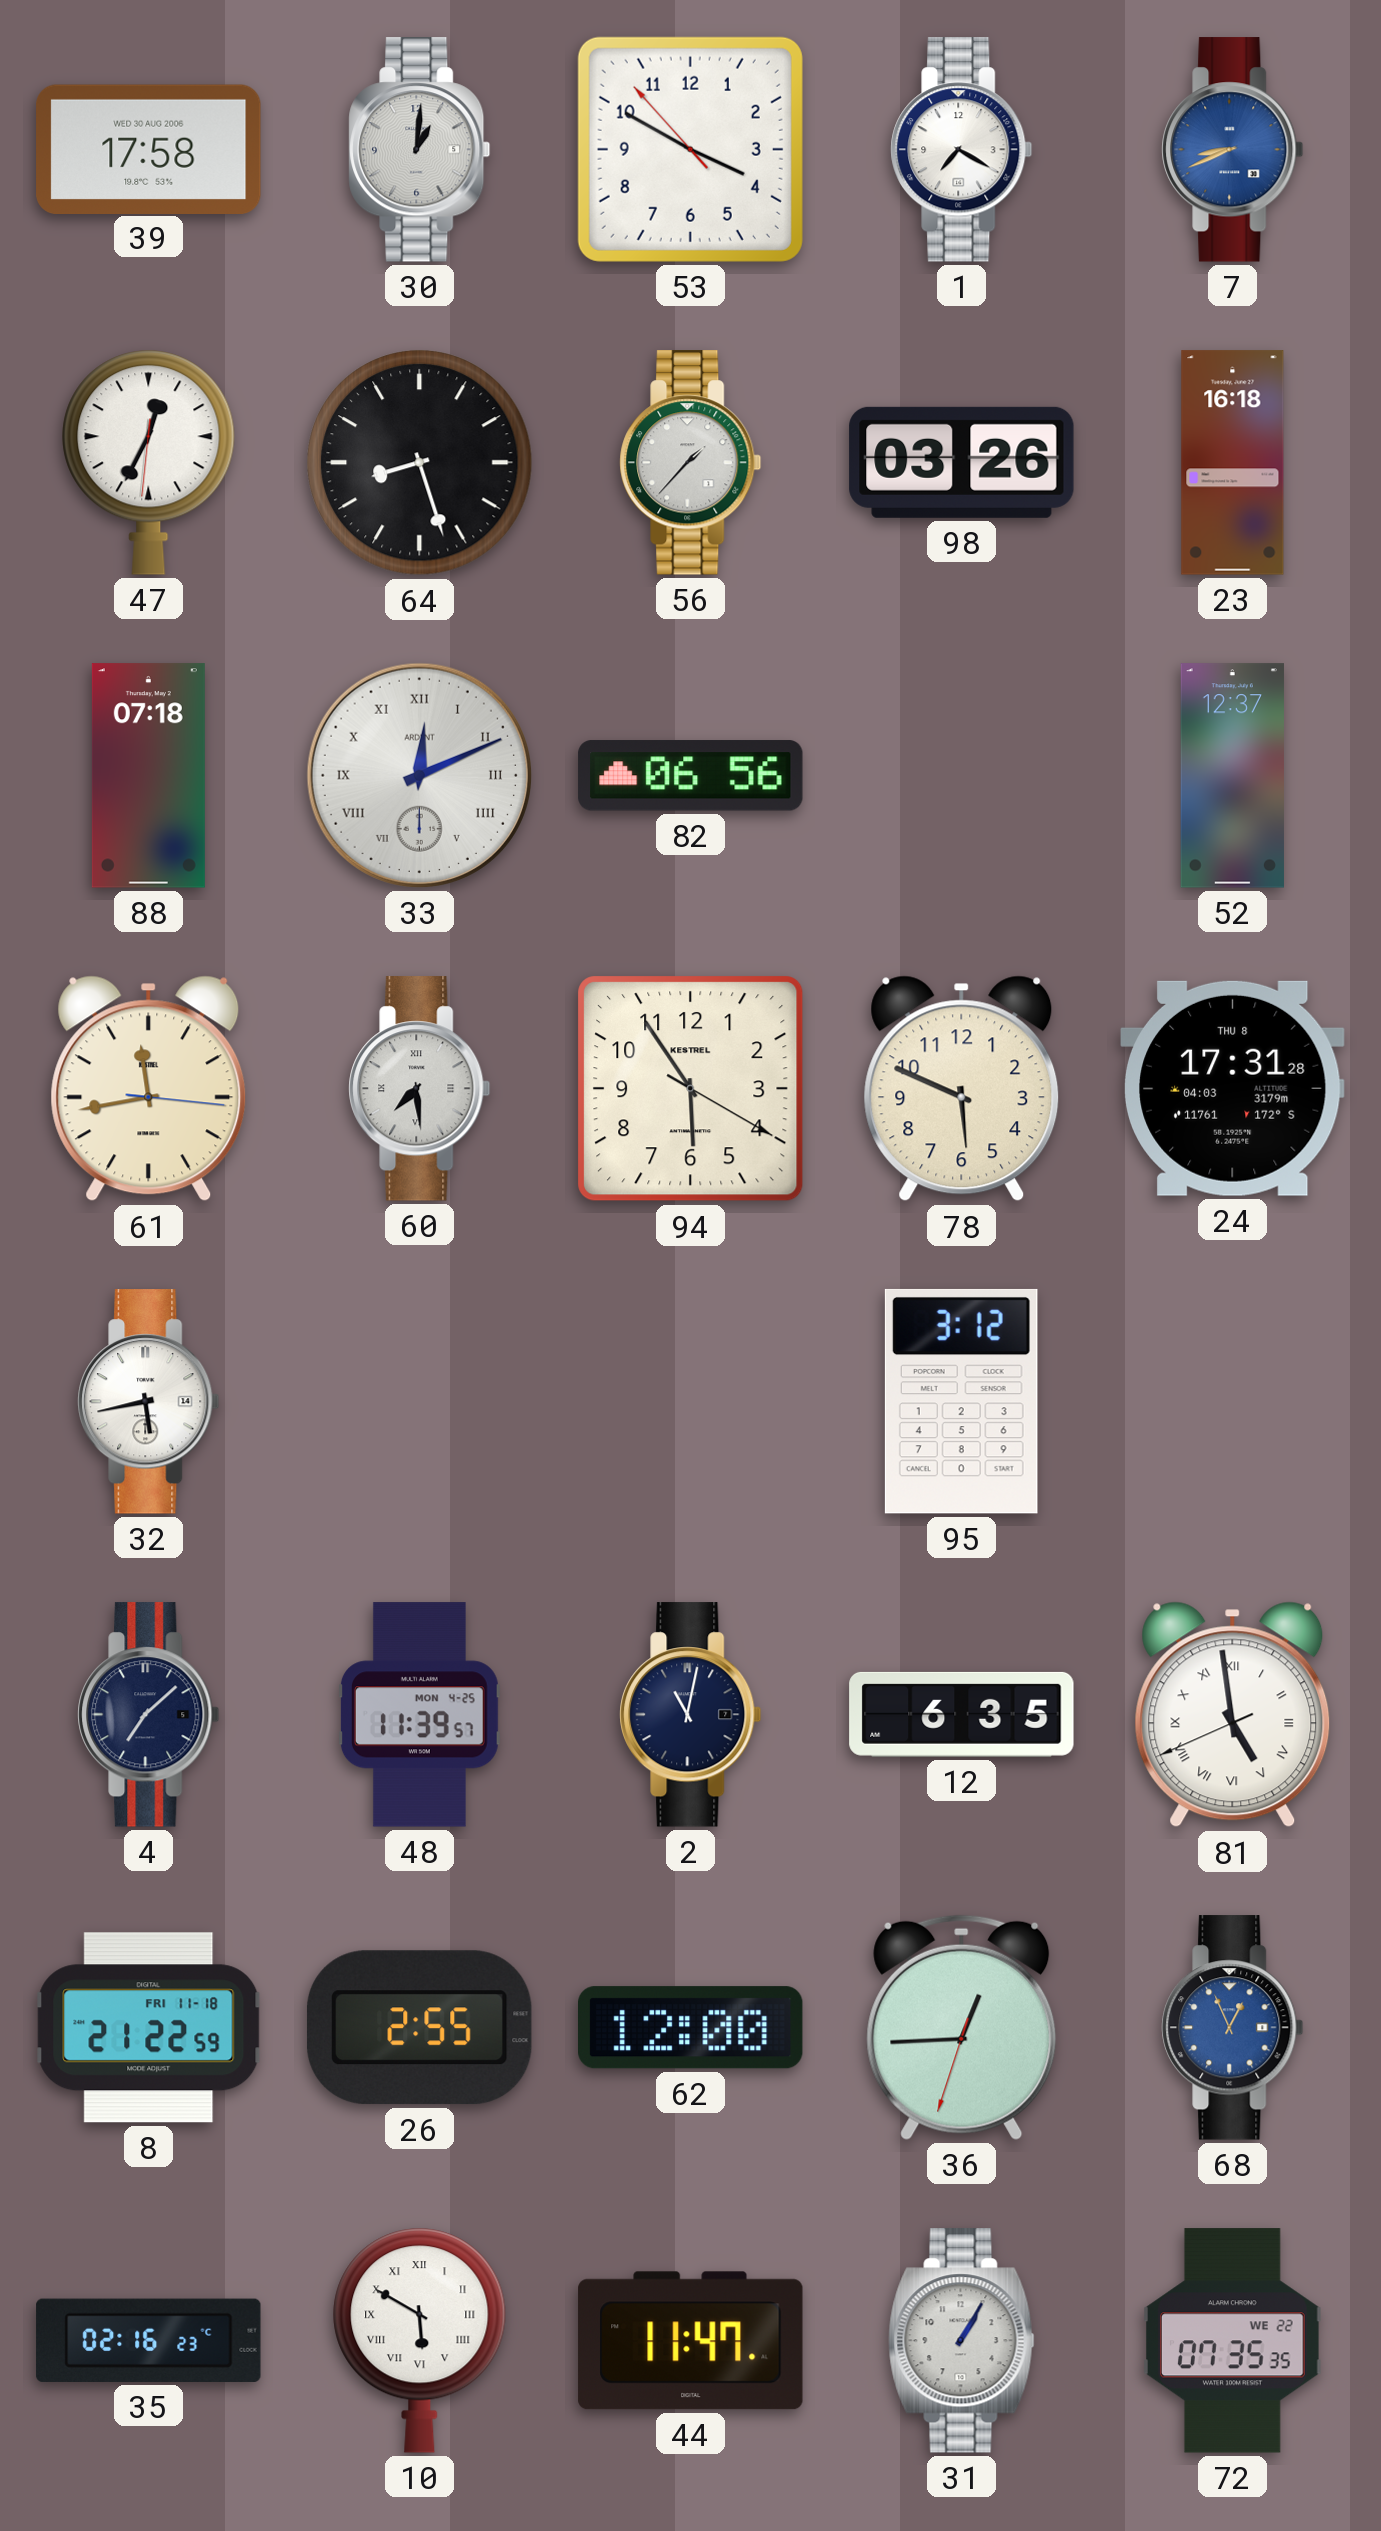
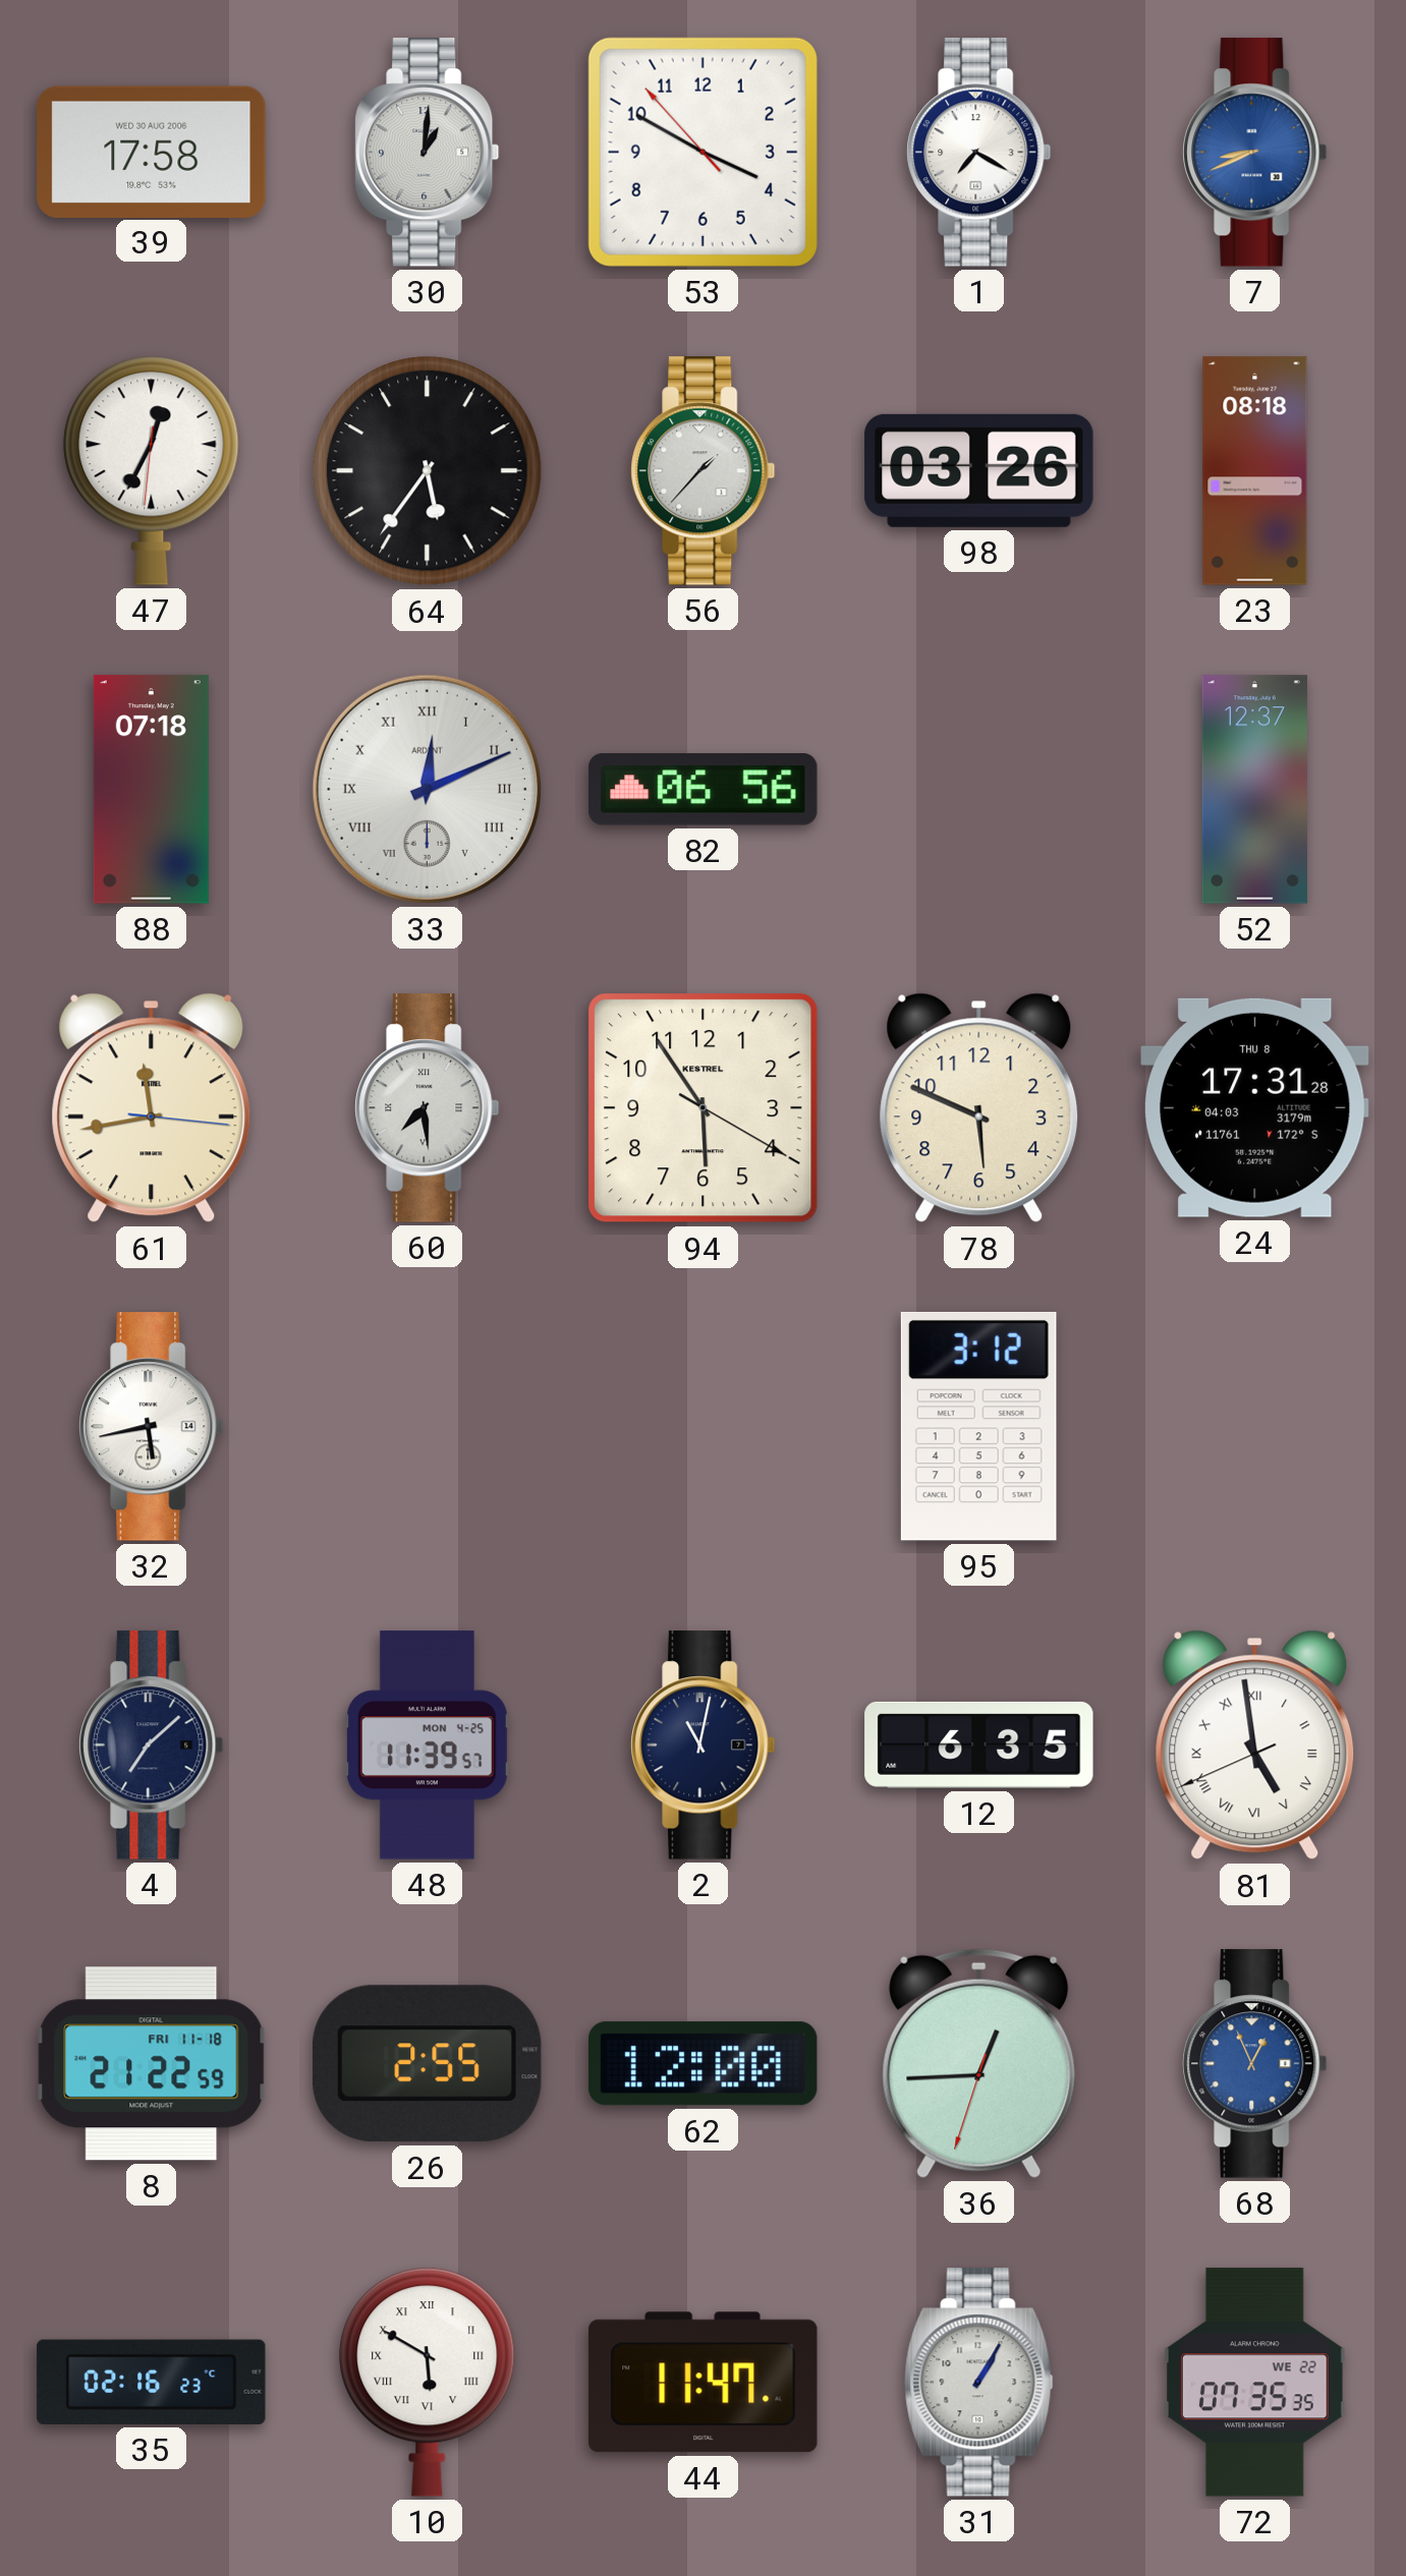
64: 8:27 -> 5:36 (428, 471)
23: 16:18 -> 08:18 (1255, 471)
